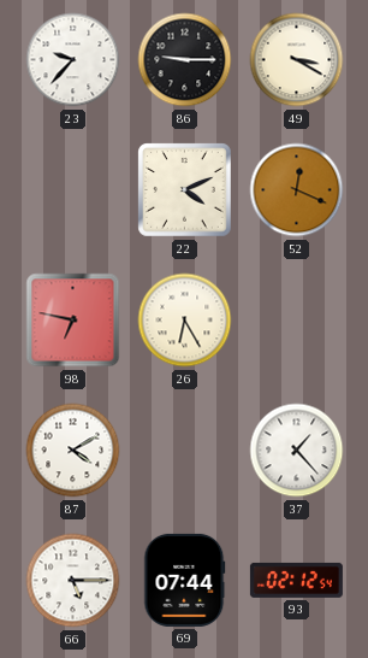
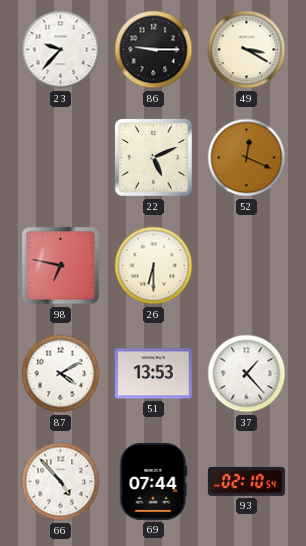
22: 4:11 -> 5:11 (154, 158)
26: 6:25 -> 6:30 (154, 266)
51: none -> 13:53 (153, 374)
66: 5:15 -> 4:53 (61, 482)
93: 02:12 -> 02:10 (246, 481)
